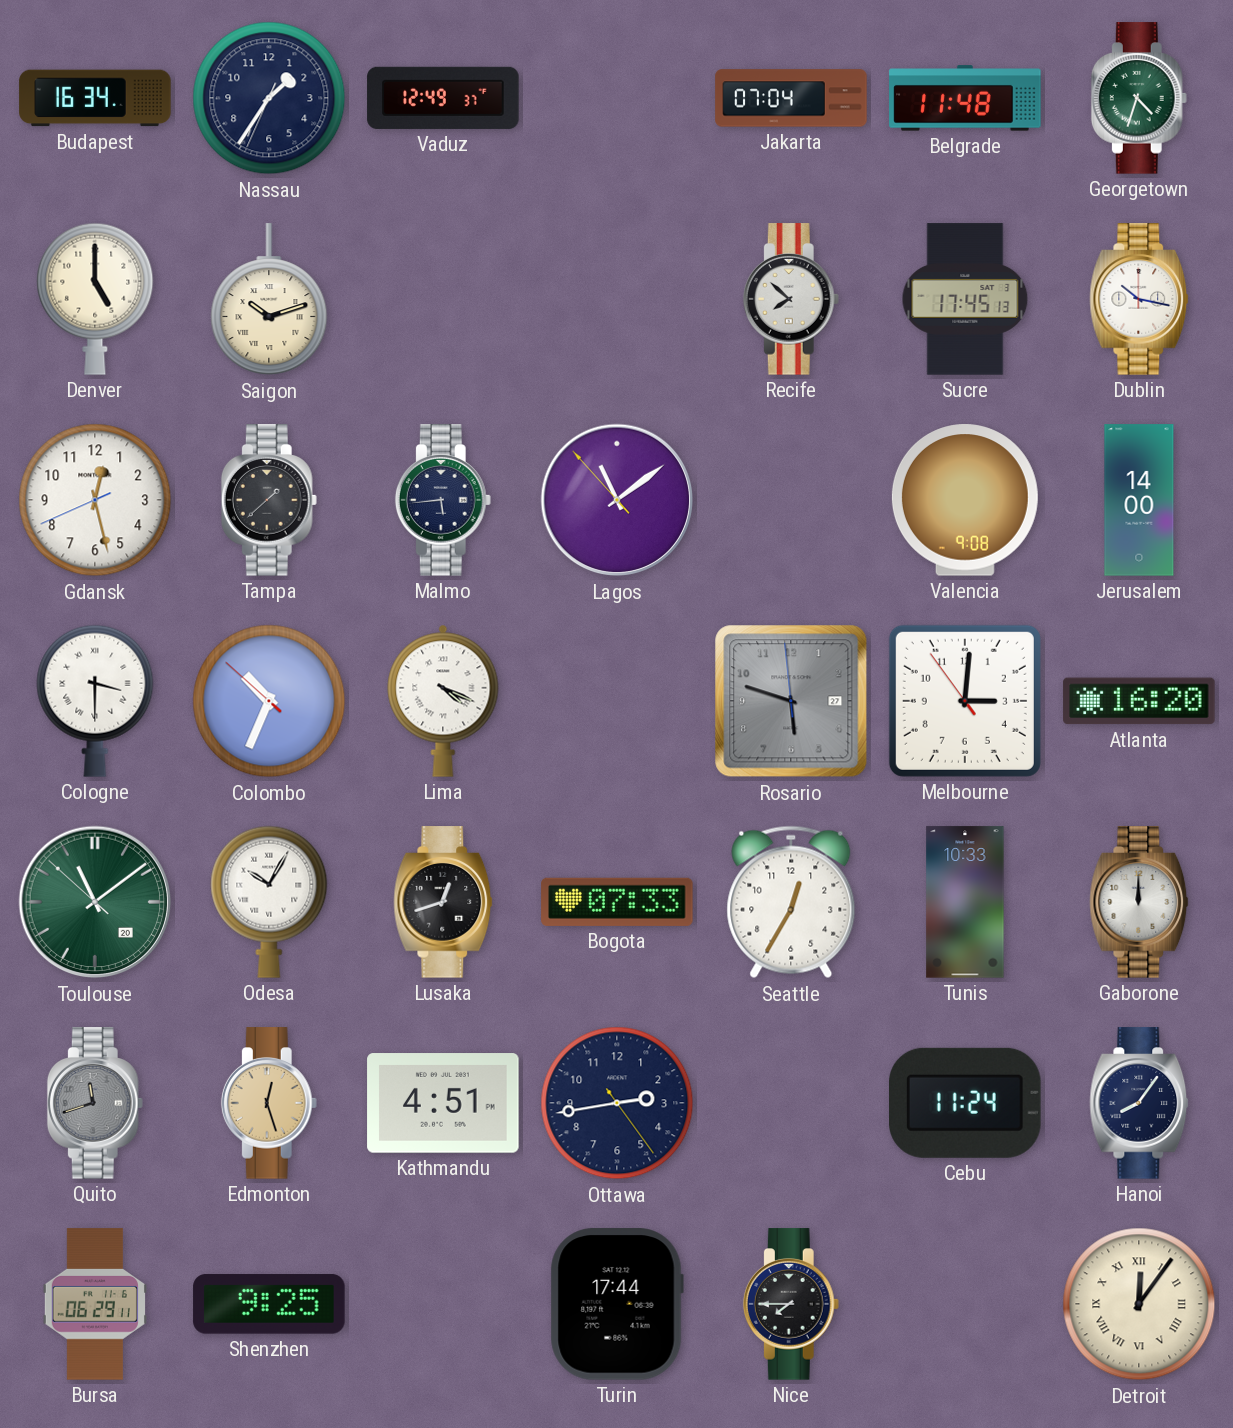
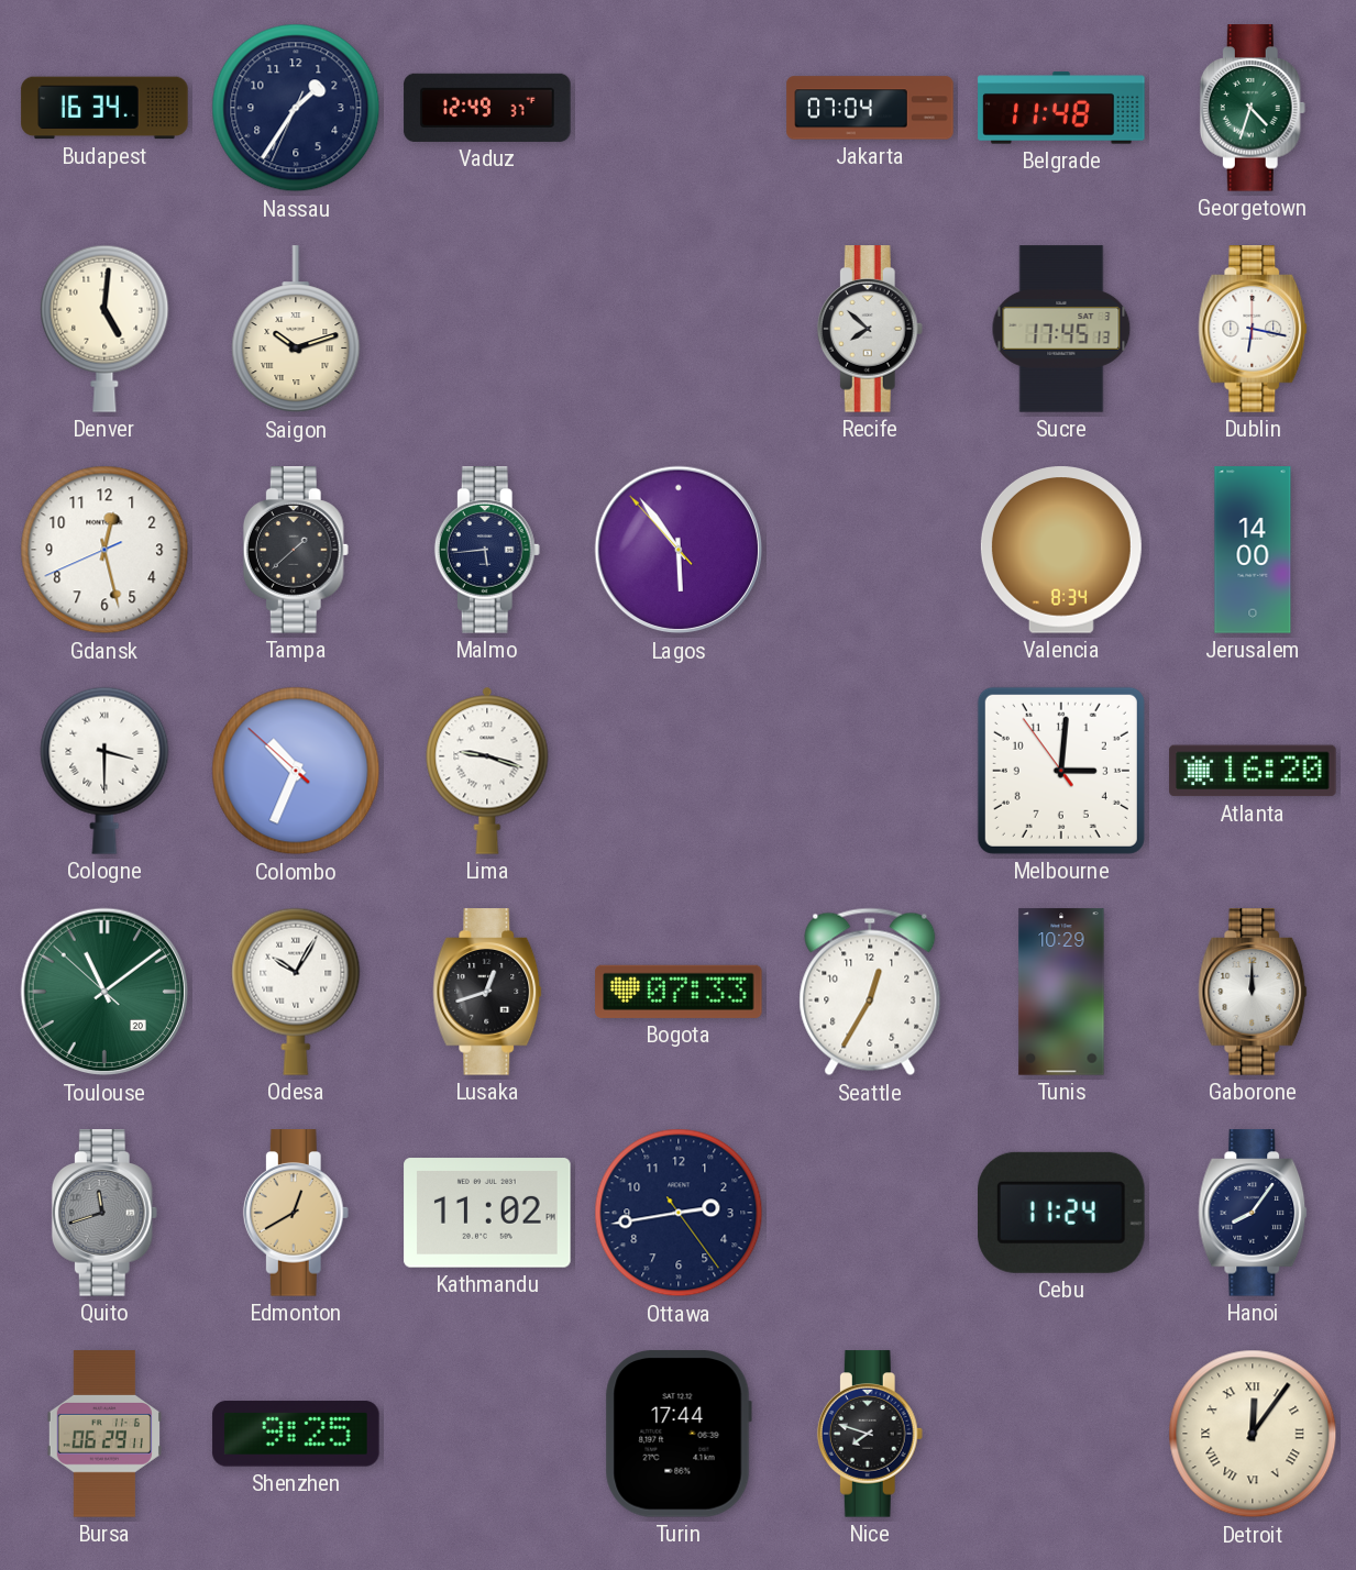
Denver: 5:00 -> 5:01 (104, 329)
Dublin: 10:17 -> 6:17 (1253, 329)
Lagos: 11:08 -> 5:53 (679, 550)
Valencia: 9:08 -> 8:34 (1061, 550)
Lima: 4:19 -> 9:18 (487, 771)
Rosario: 5:47 -> none (791, 701)
Tunis: 10:33 -> 10:29 (1061, 992)
Edmonton: 12:27 -> 12:40 (296, 1213)
Kathmandu: 4:51 -> 11:02 (487, 1213)
Nice: 7:45 -> 7:48 (870, 1434)
